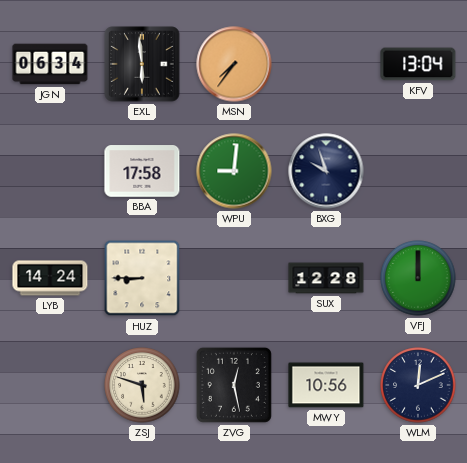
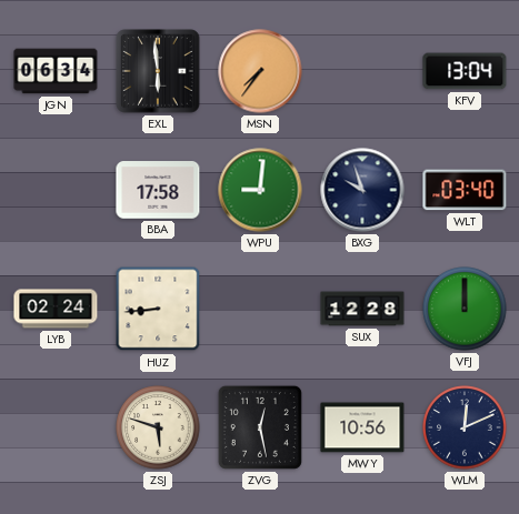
WLT: none -> 03:40 (465, 190)
LYB: 14:24 -> 02:24 (56, 309)
HUZ: 8:45 -> 8:44 (158, 309)
